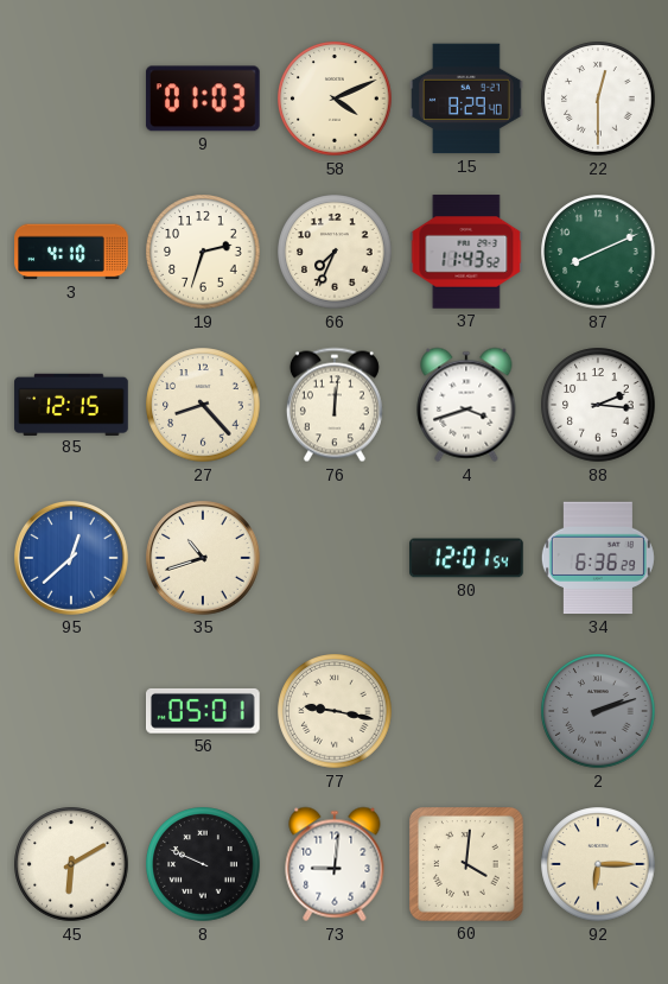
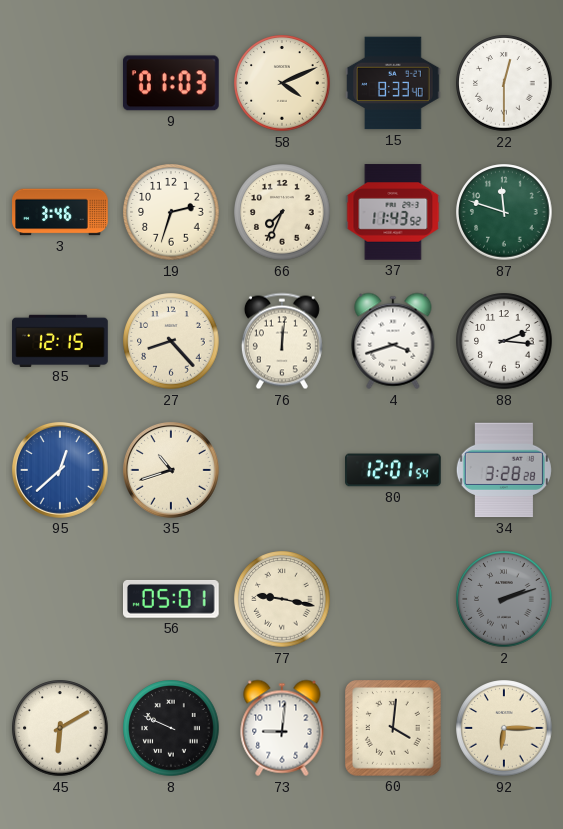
15: 8:29 -> 8:33 (393, 83)
3: 4:10 -> 3:46 (60, 212)
87: 8:11 -> 11:48 (504, 212)
34: 6:36 -> 3:28 (504, 470)
